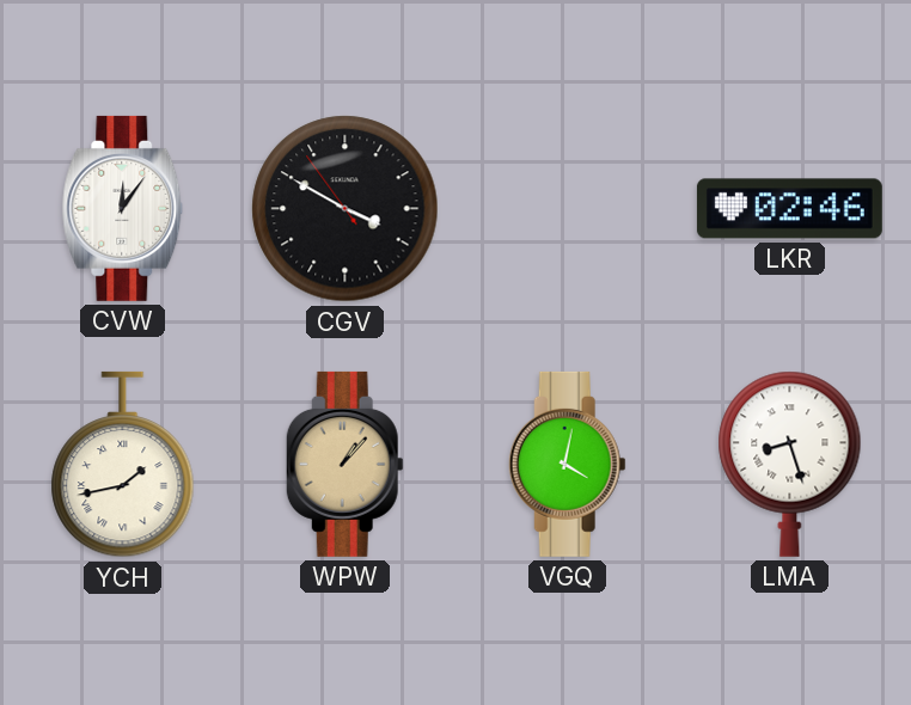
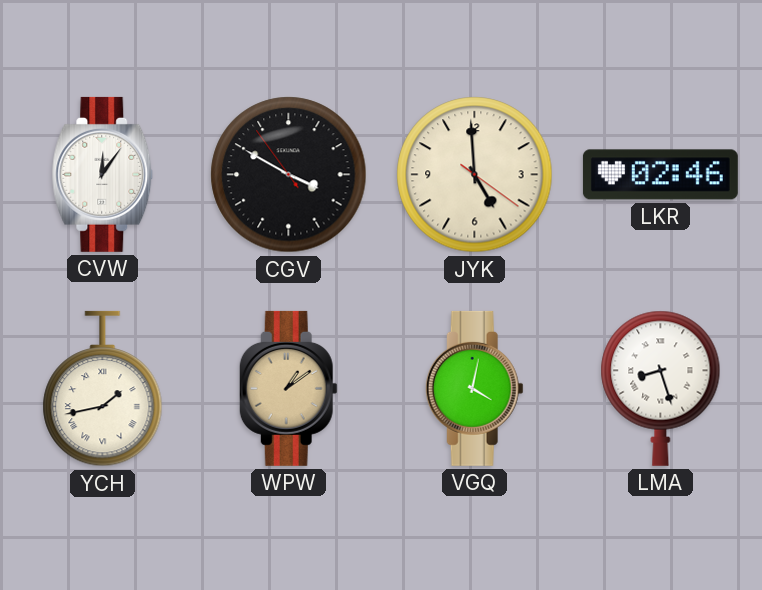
JYK: none -> 4:59 (475, 175)
WPW: 1:07 -> 1:09 (288, 388)
